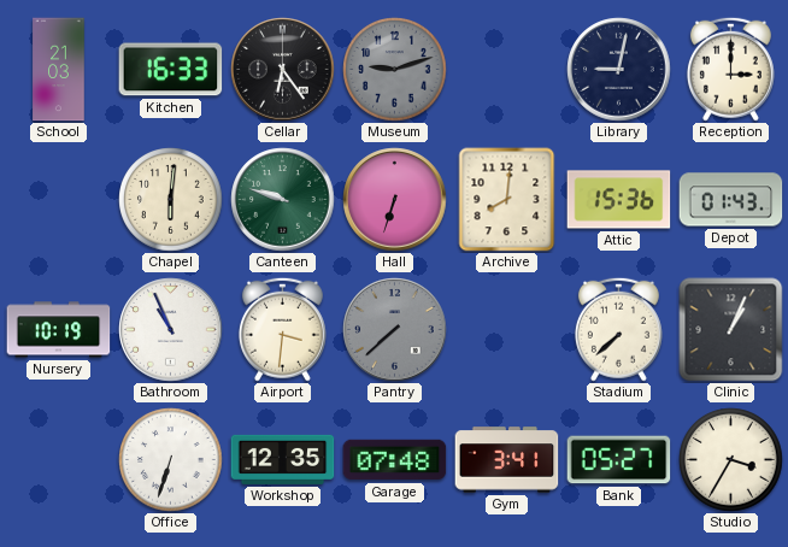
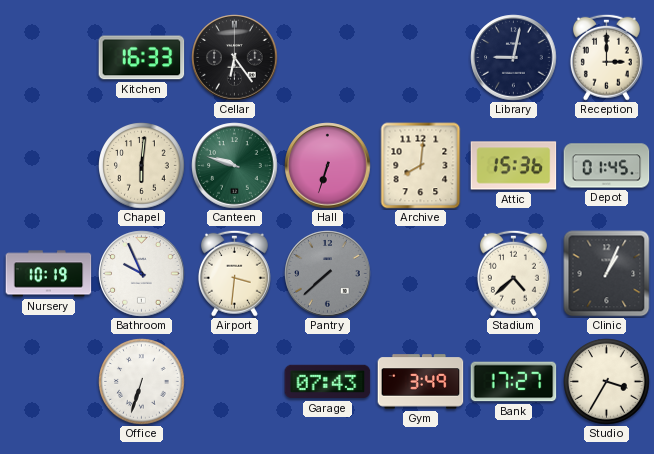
School: 21:03 -> none (59, 70)
Museum: 9:12 -> none (395, 70)
Depot: 01:43 -> 01:45 (607, 166)
Bathroom: 10:56 -> 9:56 (142, 274)
Stadium: 7:38 -> 4:38 (513, 273)
Workshop: 12:35 -> none (283, 459)
Garage: 07:48 -> 07:43 (328, 382)
Gym: 3:41 -> 3:49 (421, 382)
Bank: 05:27 -> 17:27 (514, 382)
